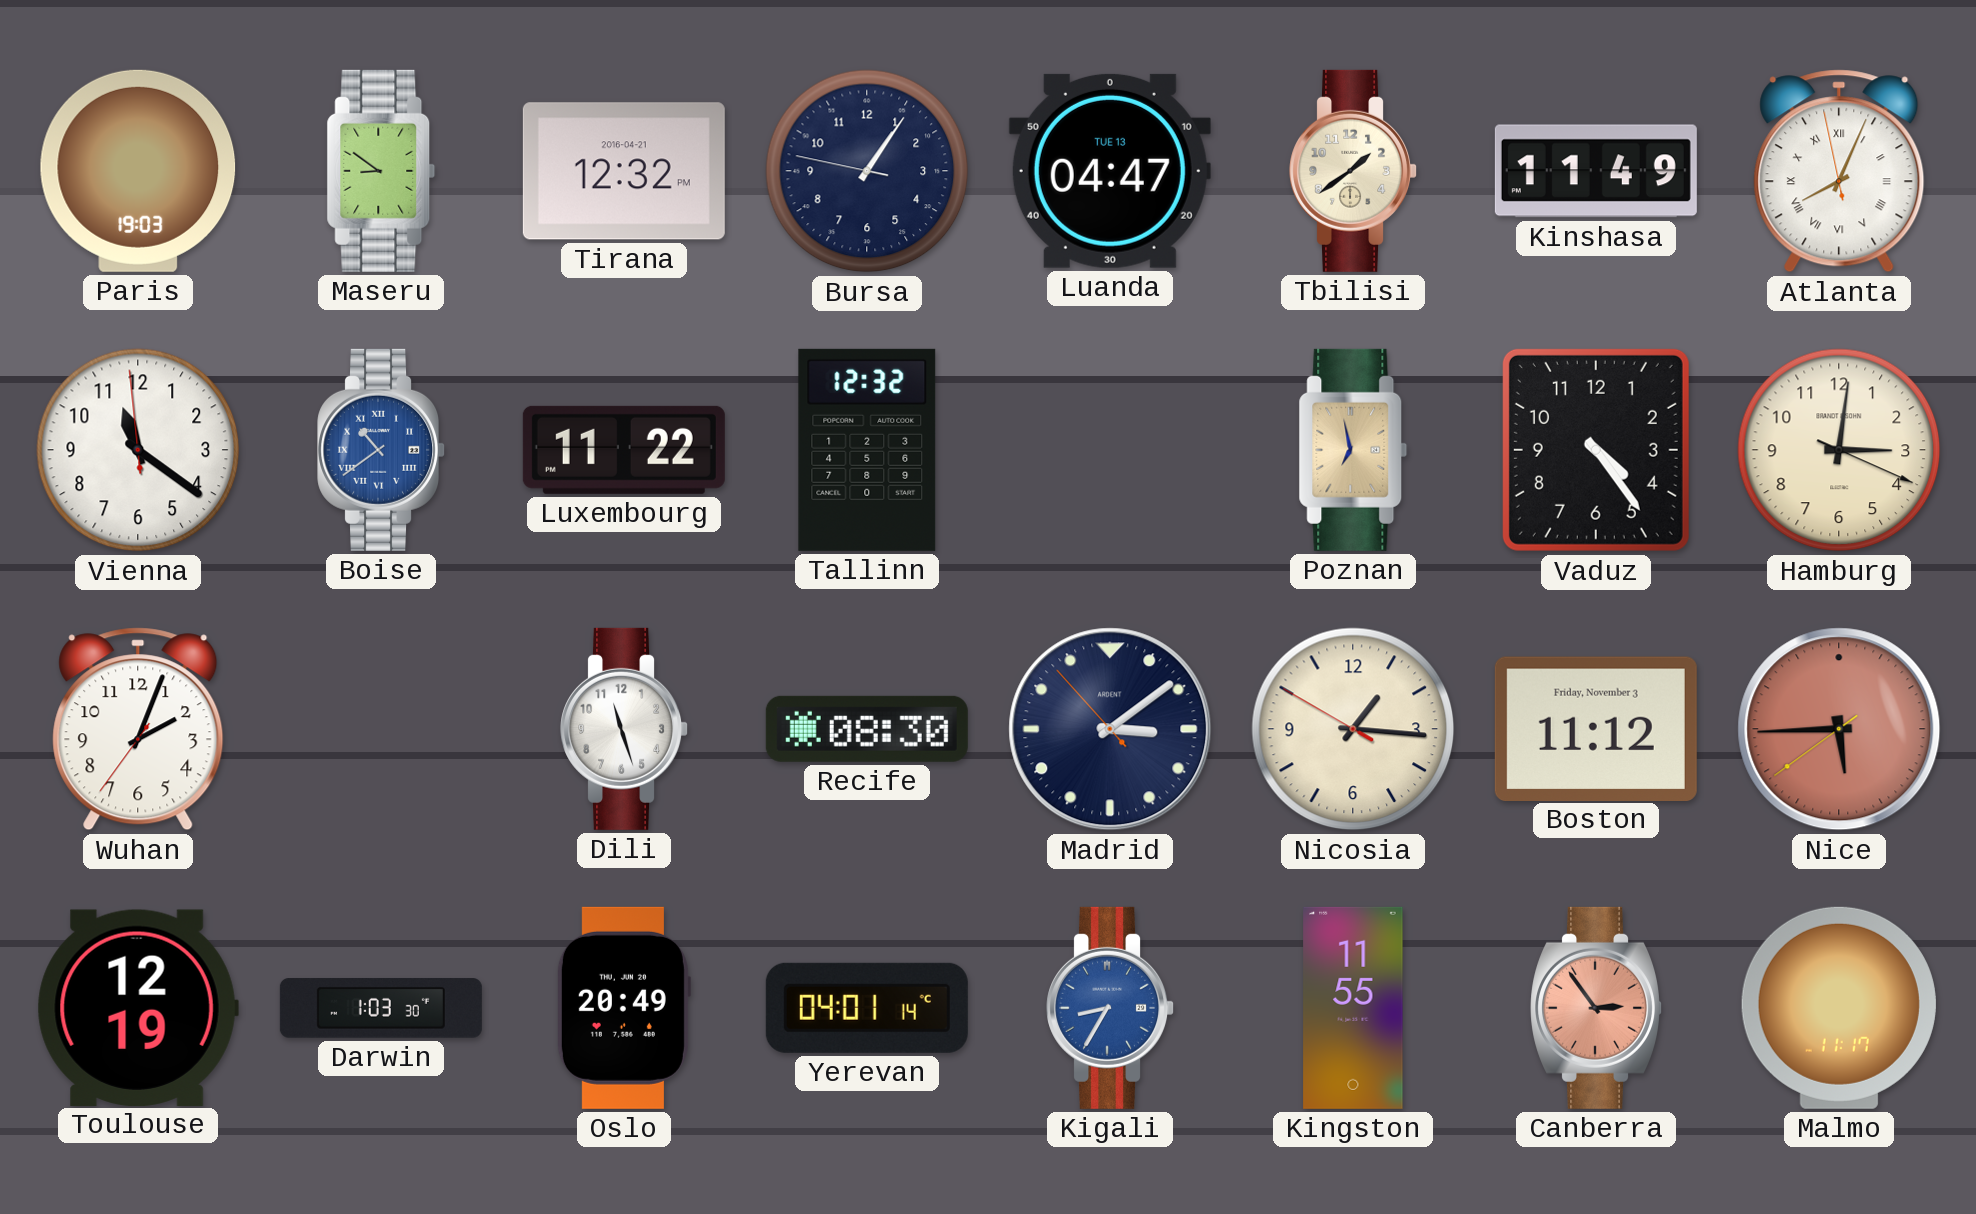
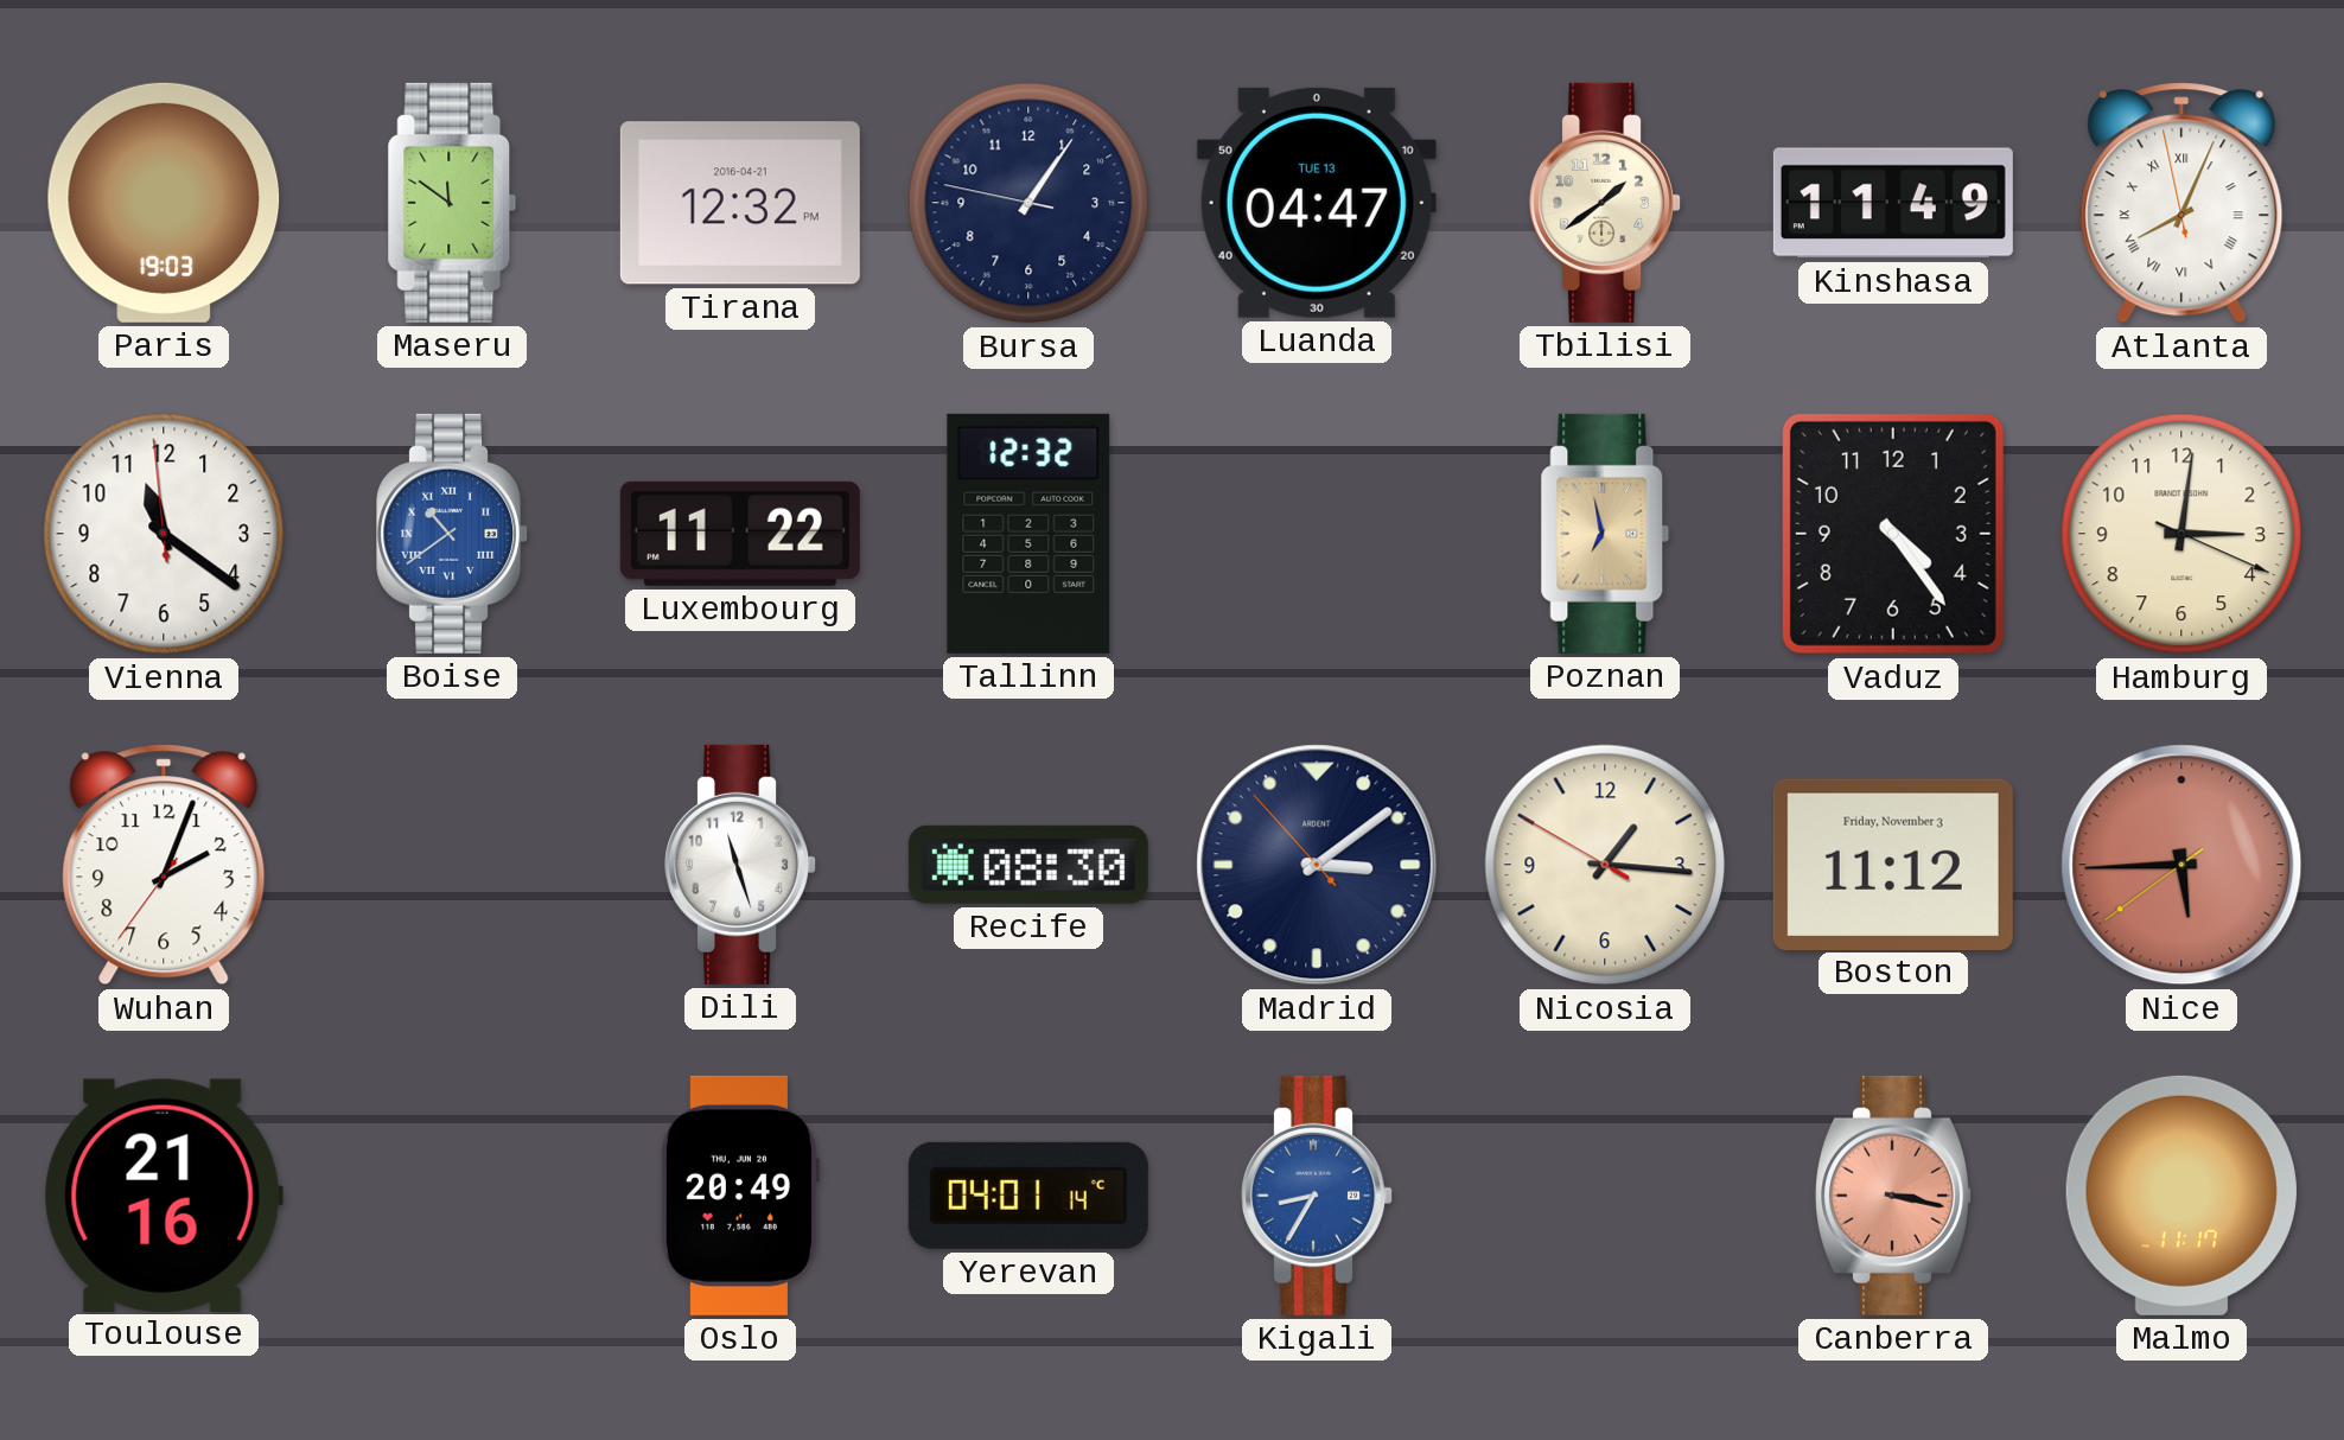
Maseru: 8:51 -> 11:51 (452, 203)
Toulouse: 12:19 -> 21:16 (164, 1194)
Darwin: 1:03 -> none (381, 1008)
Kingston: 11:55 -> none (1353, 1008)
Canberra: 2:54 -> 3:17 (1893, 1196)
